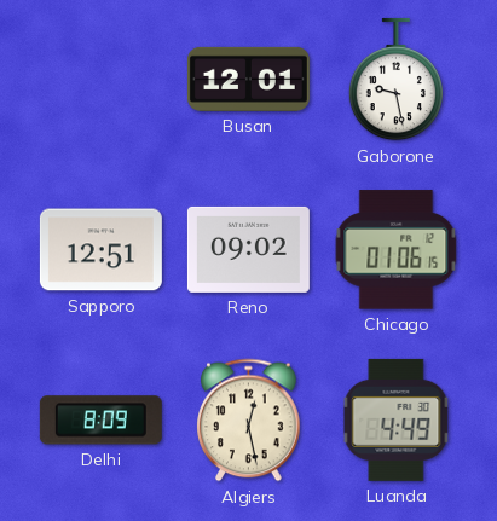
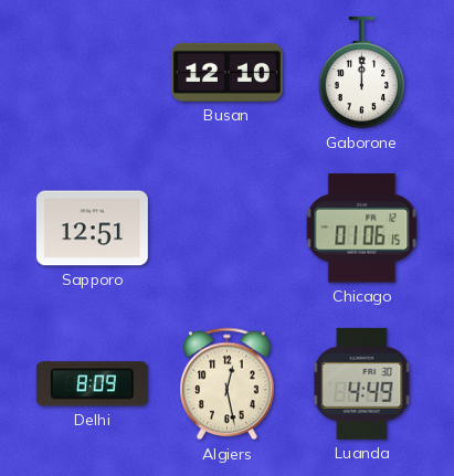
Busan: 12:01 -> 12:10 (226, 72)
Gaborone: 9:28 -> 12:00 (361, 73)
Reno: 09:02 -> none (248, 249)
